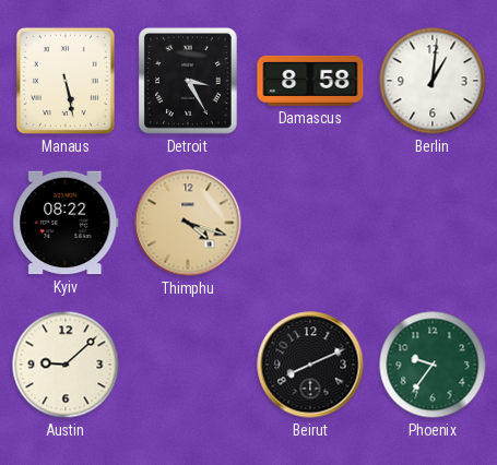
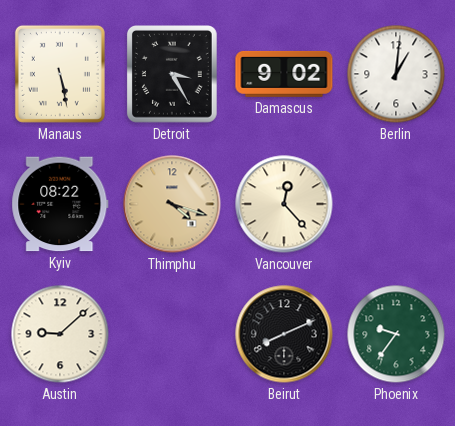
Damascus: 8:58 -> 9:02 (284, 74)
Vancouver: none -> 12:23 (284, 204)
